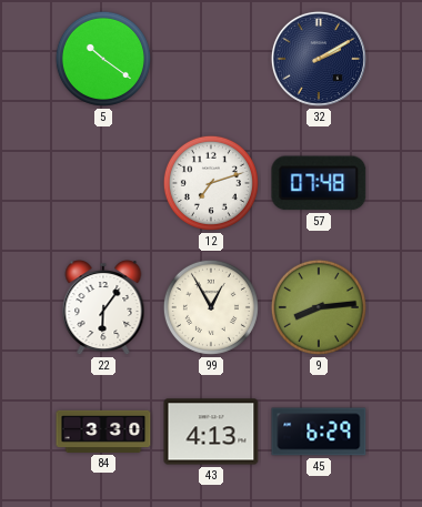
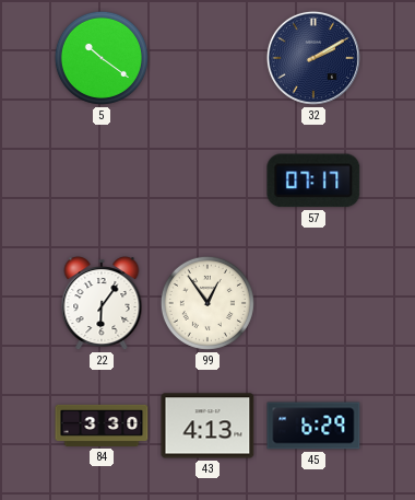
12: 7:12 -> none (211, 183)
57: 07:48 -> 07:17 (313, 181)
99: 12:55 -> 12:54 (207, 303)
9: 8:14 -> none (319, 307)
